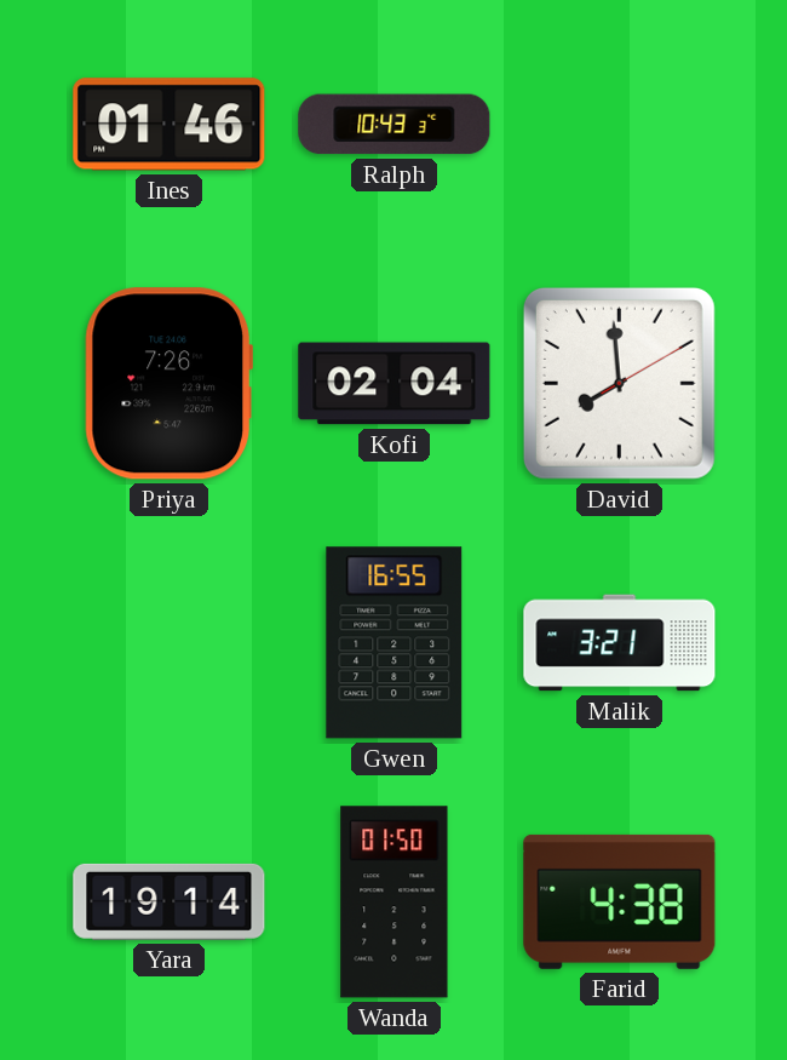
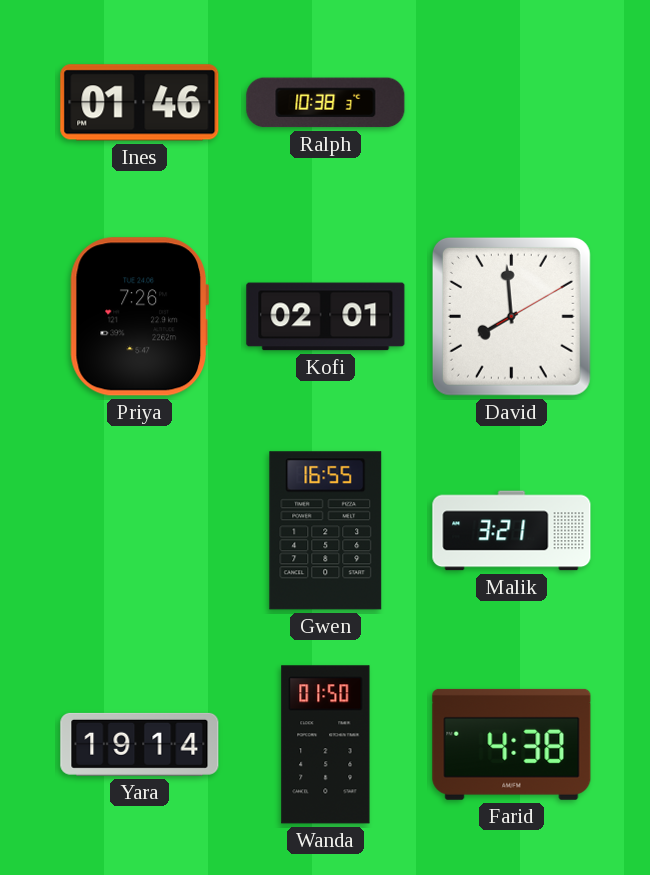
Ralph: 10:43 -> 10:38 (326, 103)
Kofi: 02:04 -> 02:01 (326, 317)
